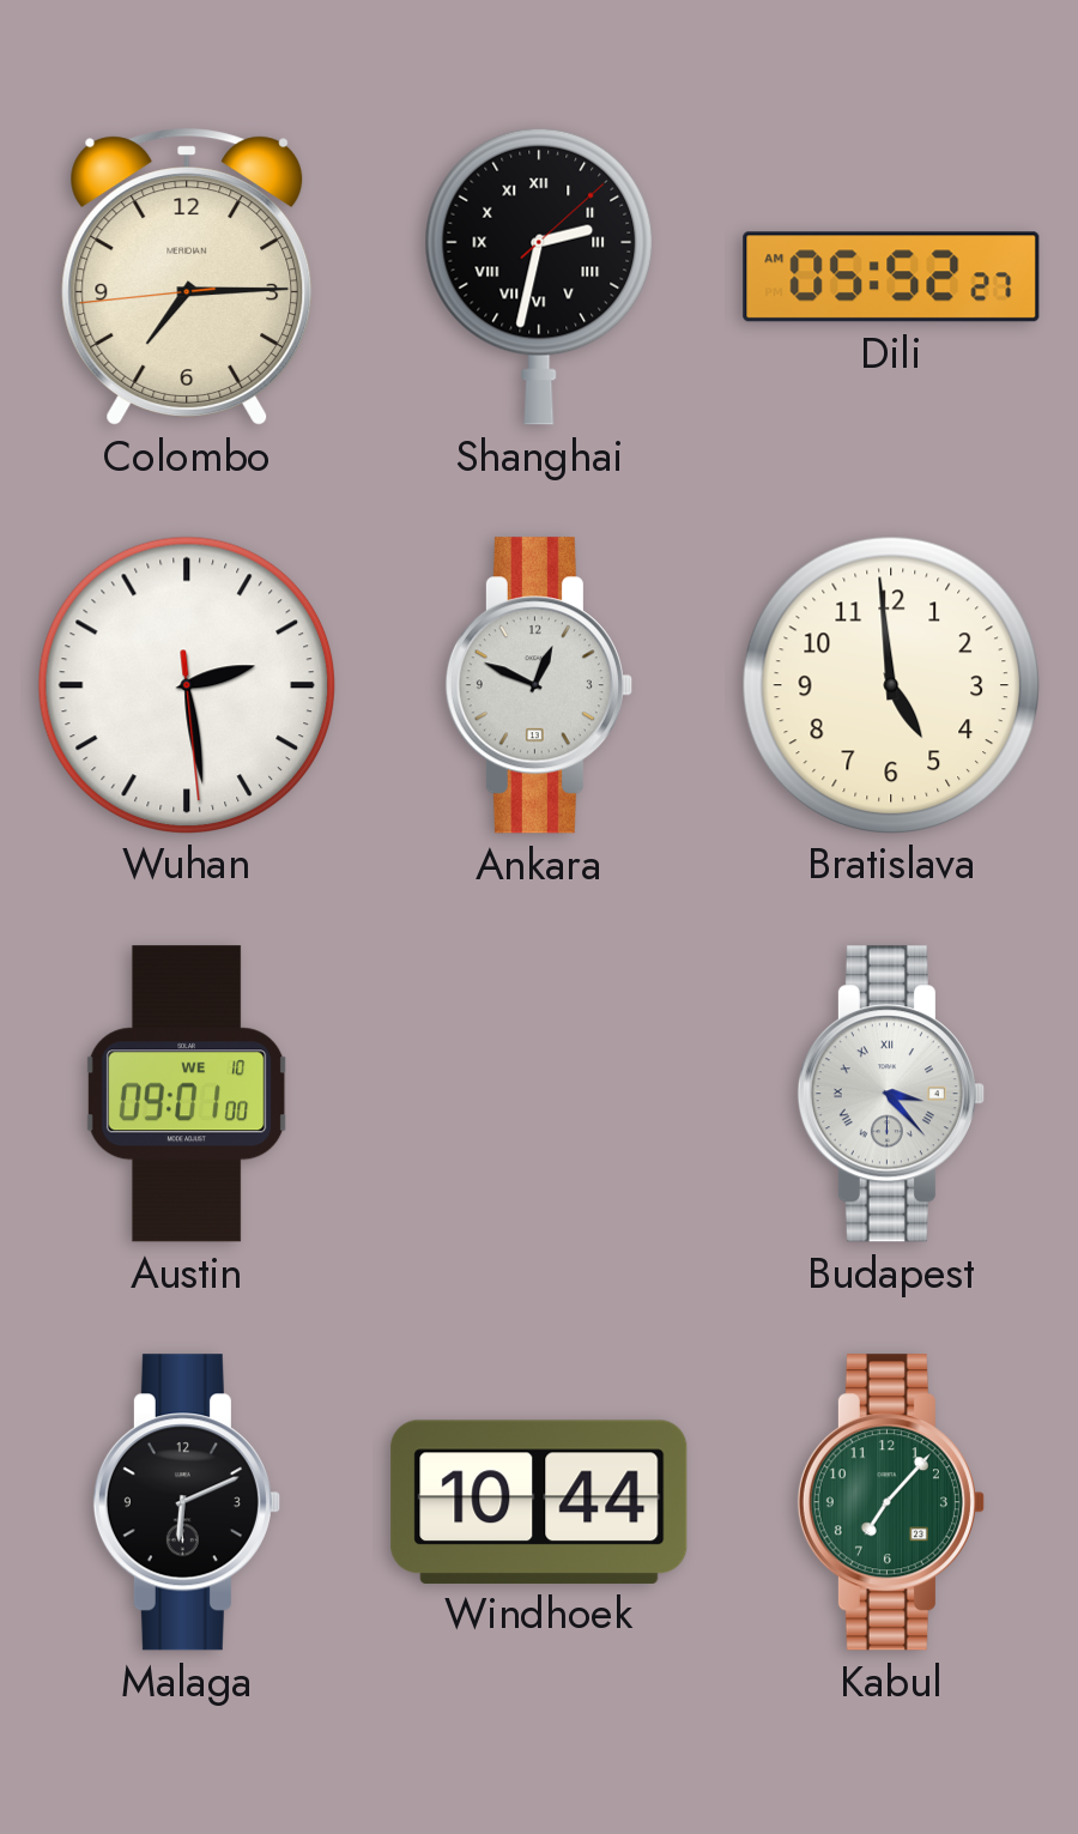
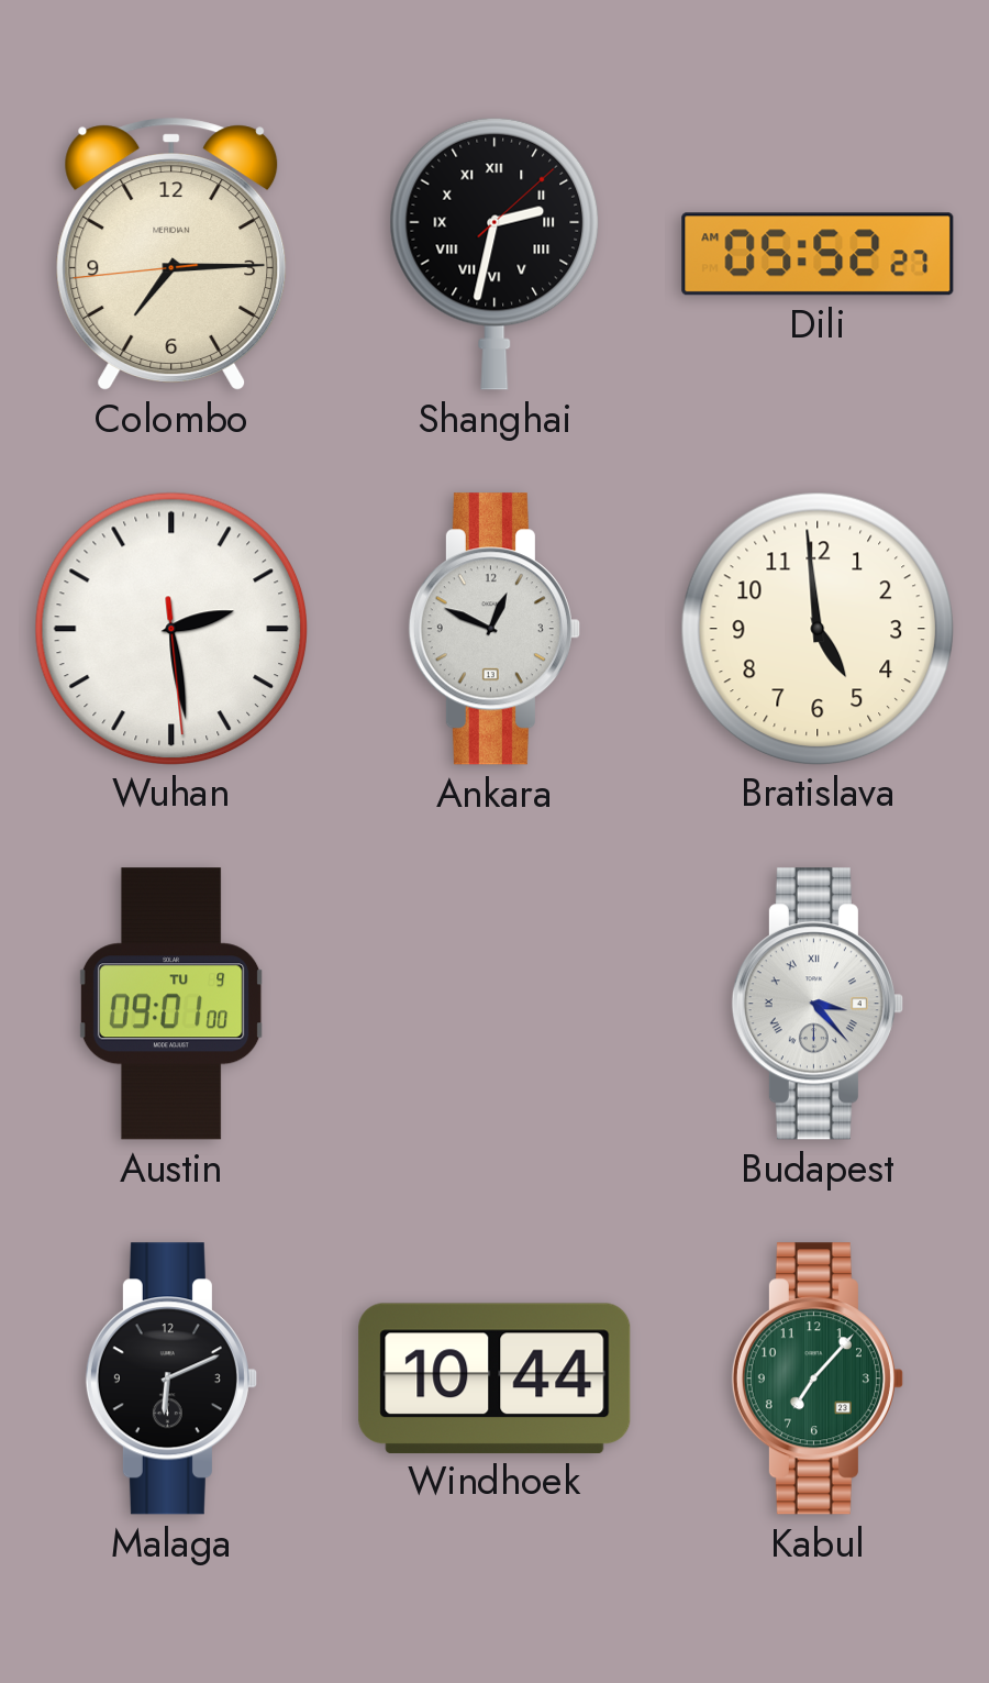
Austin date: WE 10 -> TU 9 (171, 1004)
